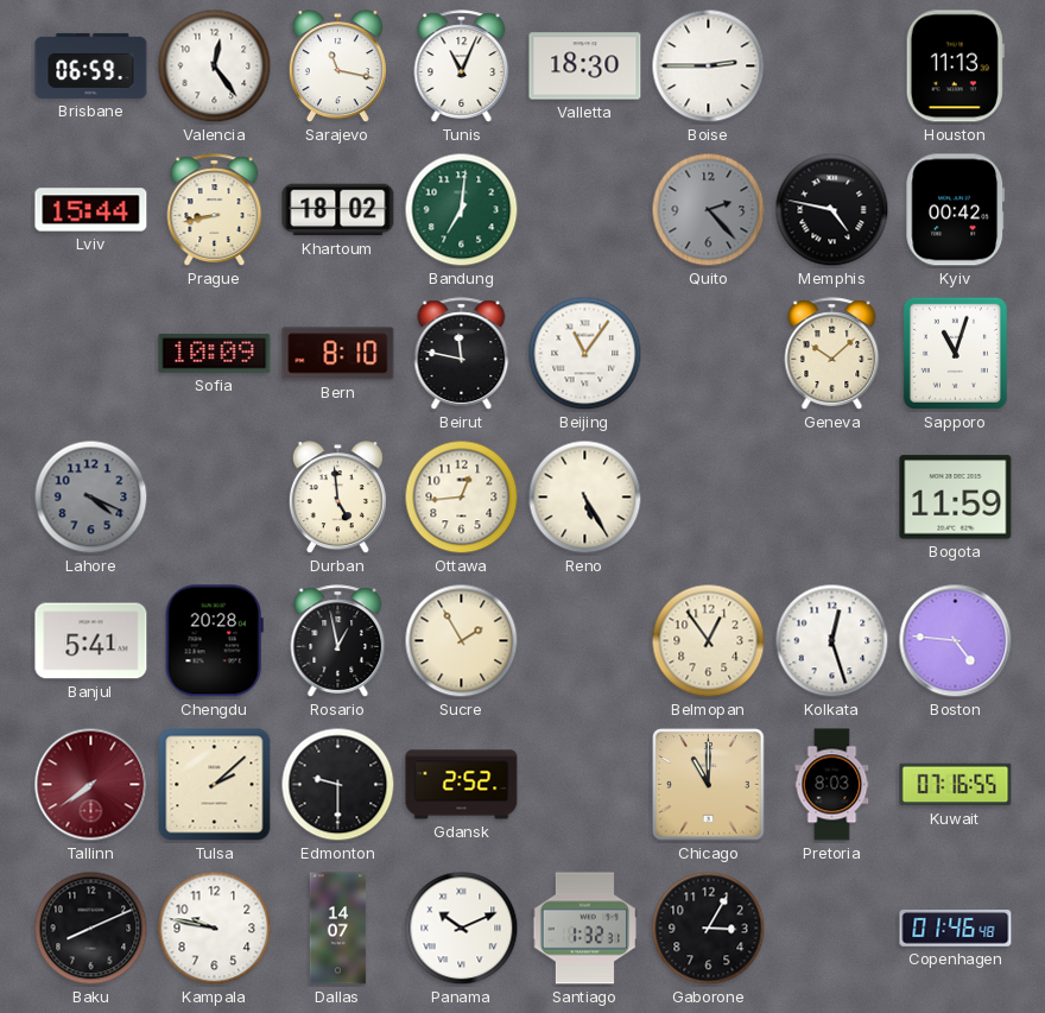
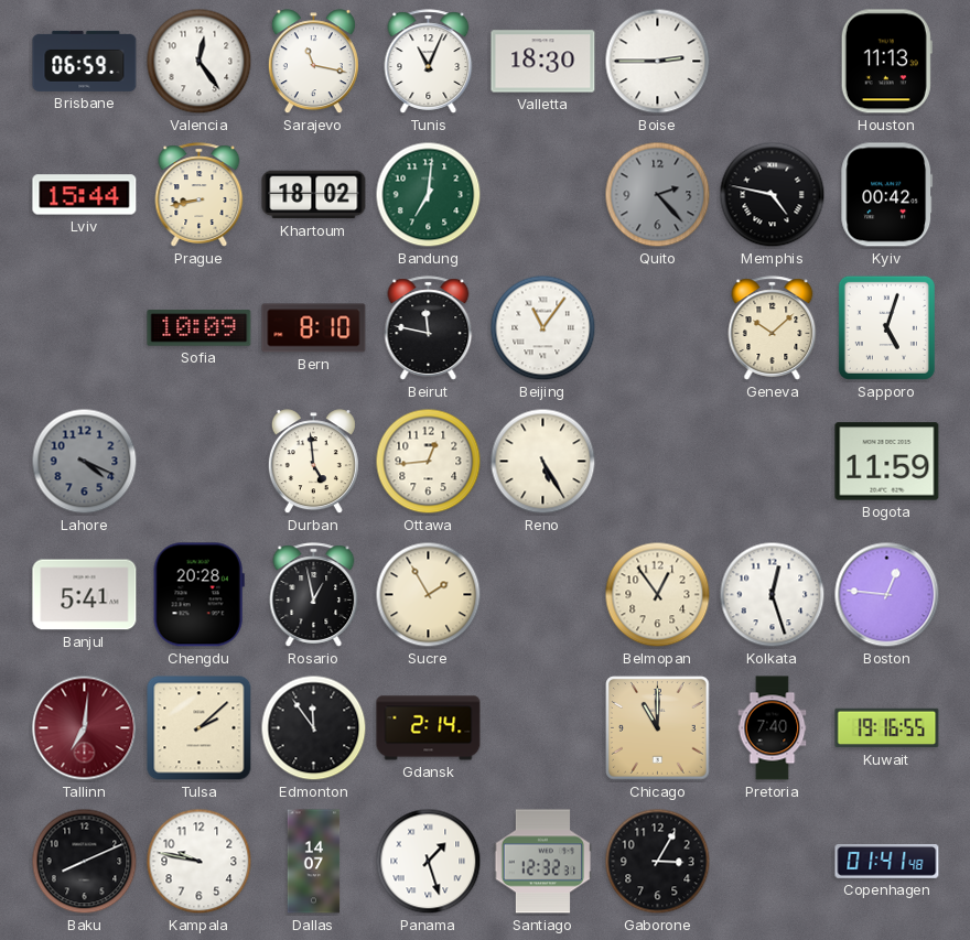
Sapporo: 11:03 -> 5:03 (886, 327)
Boston: 4:46 -> 12:46 (887, 595)
Tallinn: 7:39 -> 7:01 (85, 728)
Edmonton: 9:30 -> 11:54 (314, 728)
Gdansk: 2:52 -> 2:14 (429, 728)
Pretoria: 8:03 -> 7:40 (773, 728)
Kuwait: 07:16 -> 19:16 (887, 728)
Panama: 10:11 -> 1:27 (429, 862)
Santiago: 1:32 -> 12:32 (542, 862)
Copenhagen: 01:46 -> 01:41 (887, 862)
